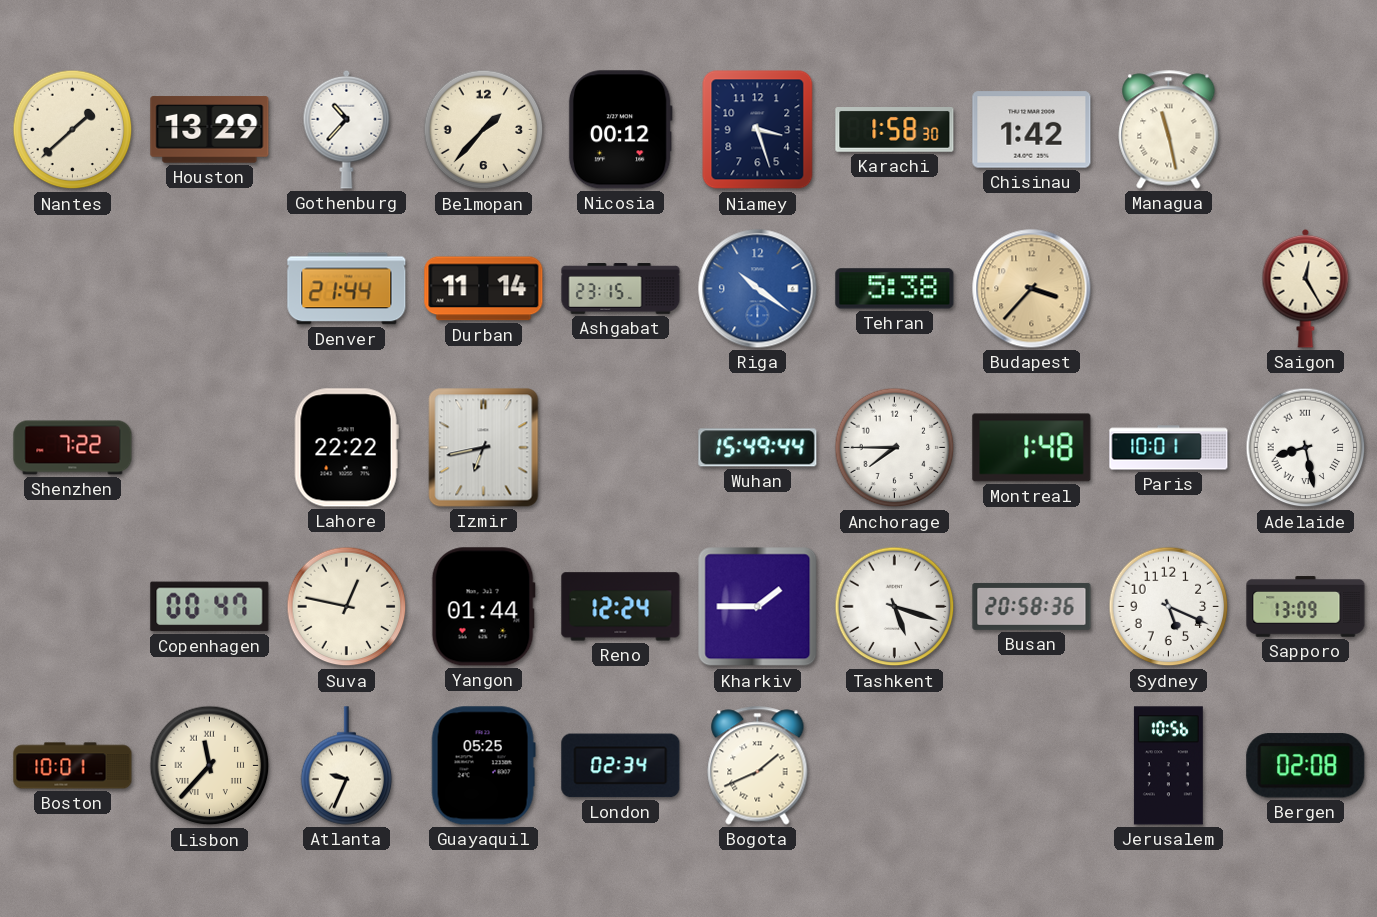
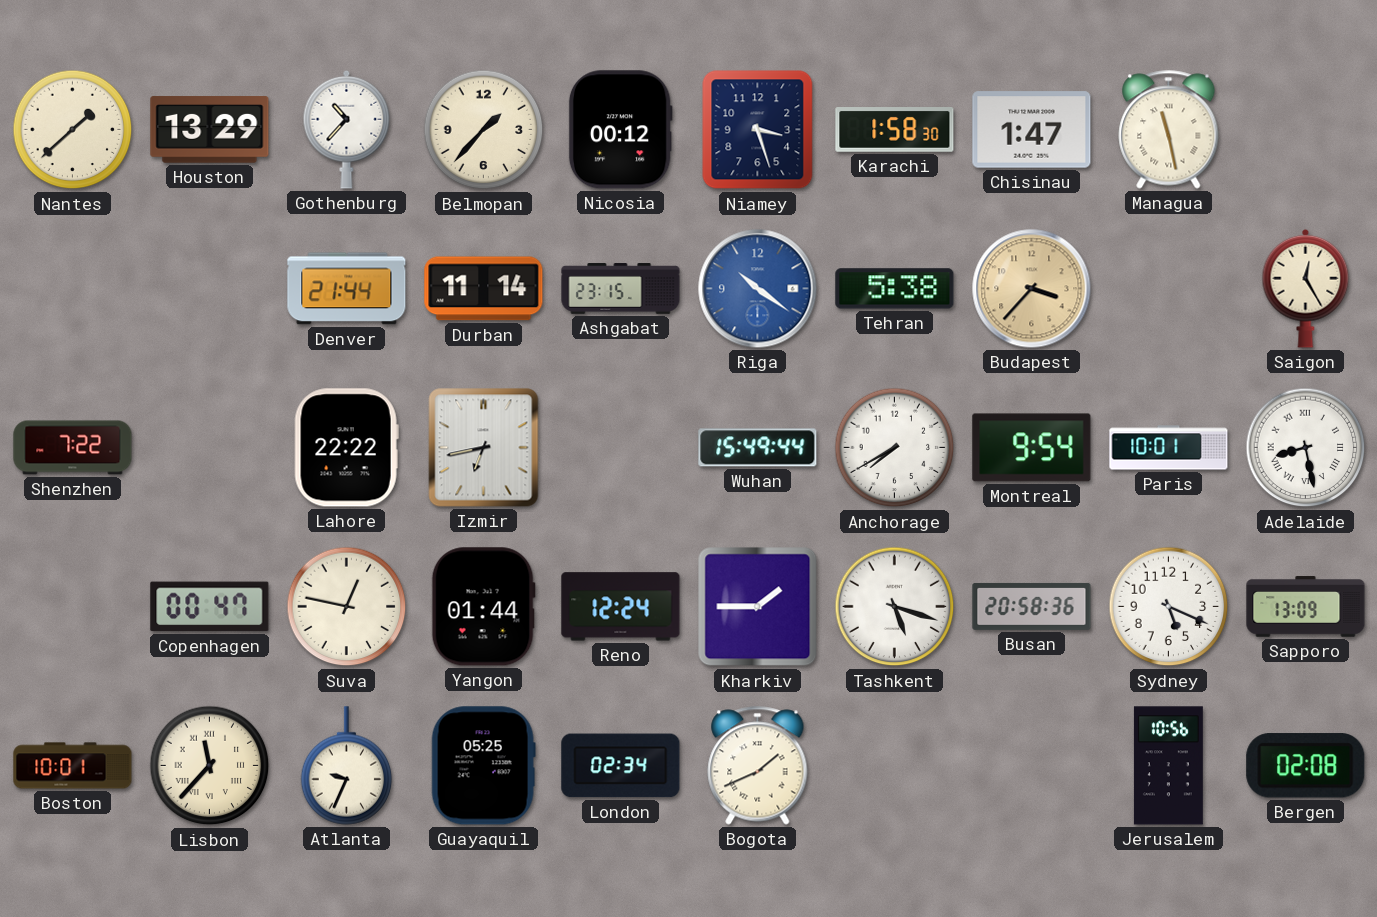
Chisinau: 1:42 -> 1:47 (1032, 130)
Anchorage: 7:45 -> 7:40 (895, 448)
Montreal: 1:48 -> 9:54 (1032, 448)
